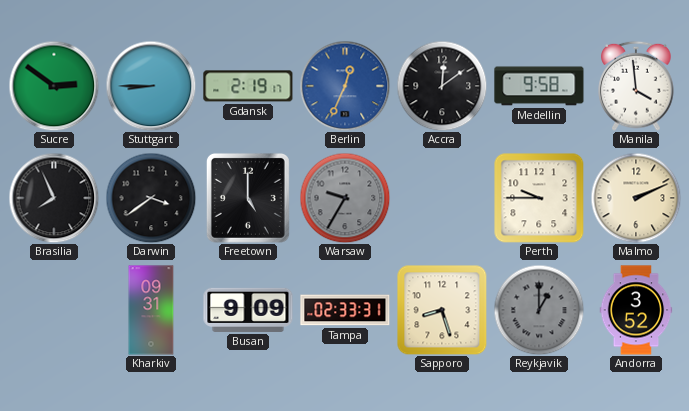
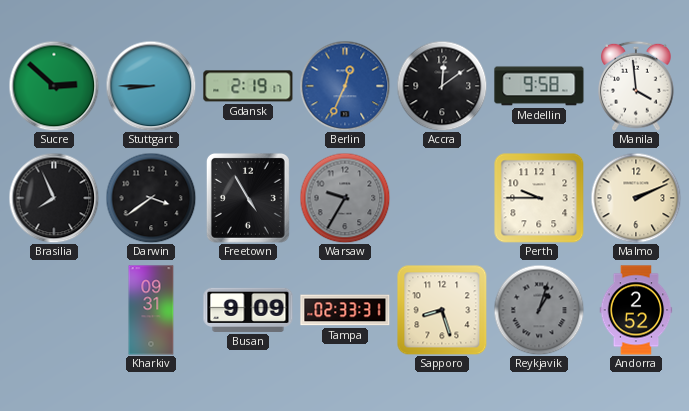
Sucre: 2:51 -> 2:52 (54, 86)
Freetown: 5:00 -> 4:55 (248, 198)
Reykjavik: 1:00 -> 1:03 (539, 310)
Andorra: 3:52 -> 2:52 (636, 310)
